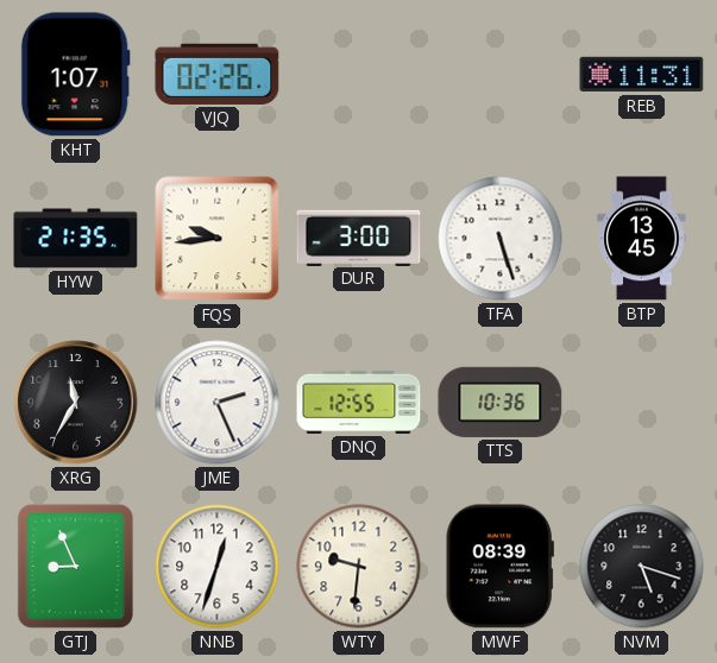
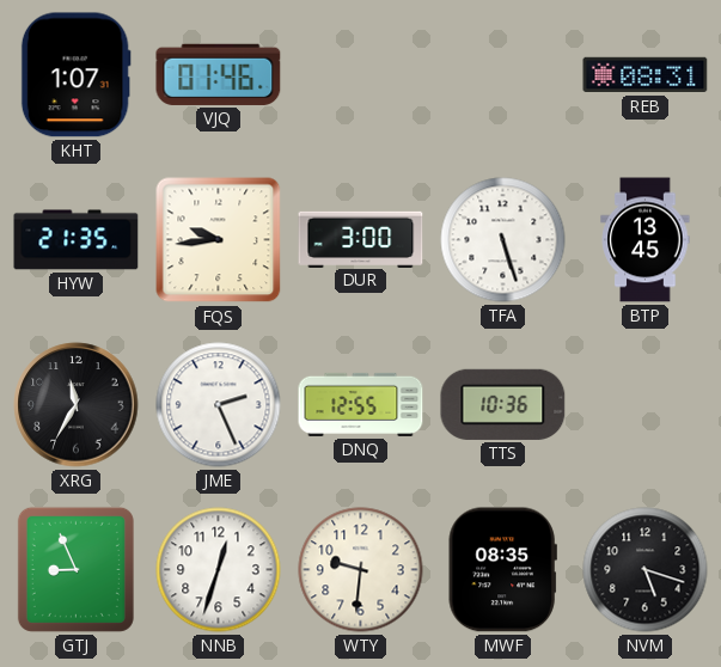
VJQ: 02:26 -> 01:46 (219, 74)
REB: 11:31 -> 08:31 (646, 75)
MWF: 08:39 -> 08:35 (502, 570)
